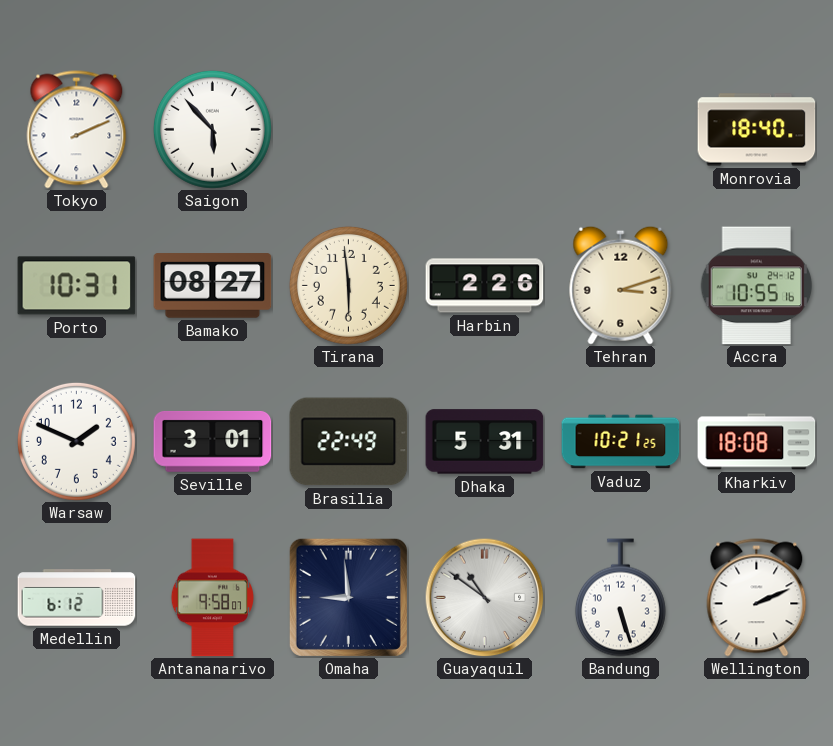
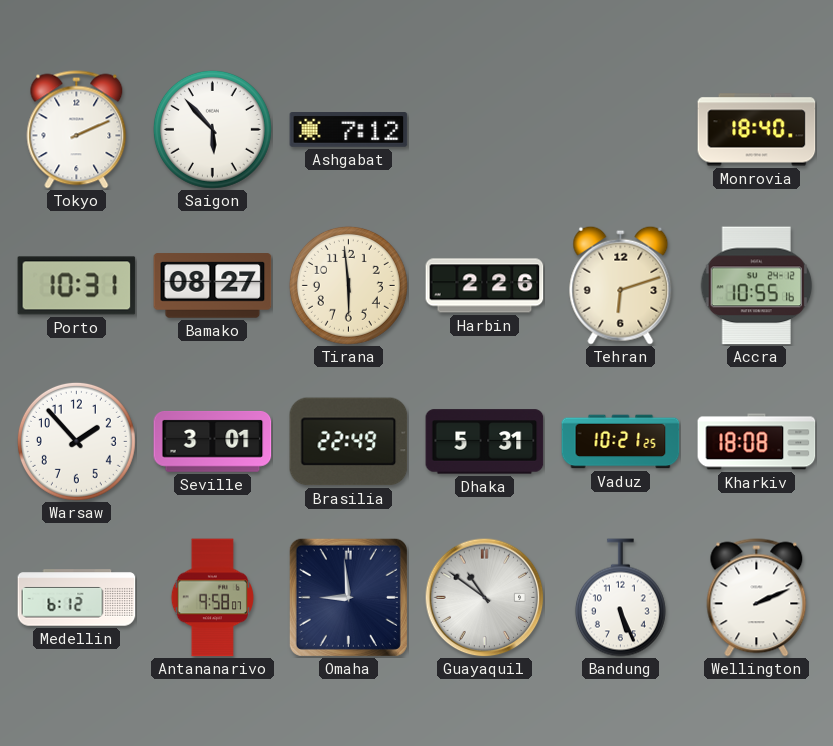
Ashgabat: none -> 7:12 (349, 130)
Tehran: 3:12 -> 6:12 (621, 285)
Warsaw: 1:49 -> 1:53 (76, 441)
Bandung: 5:27 -> 5:26 (620, 598)
